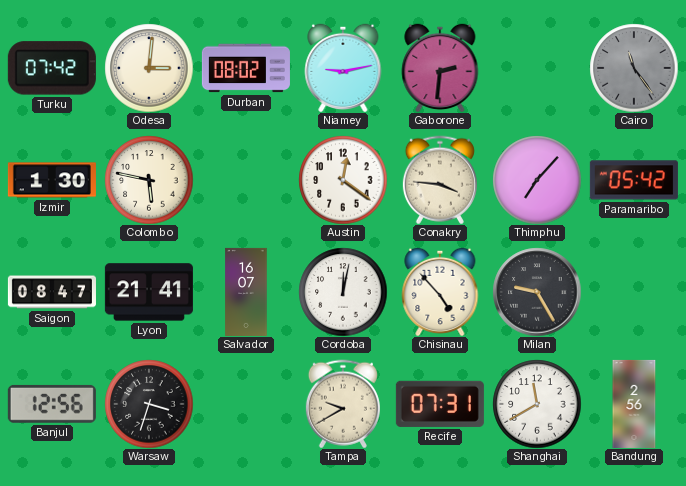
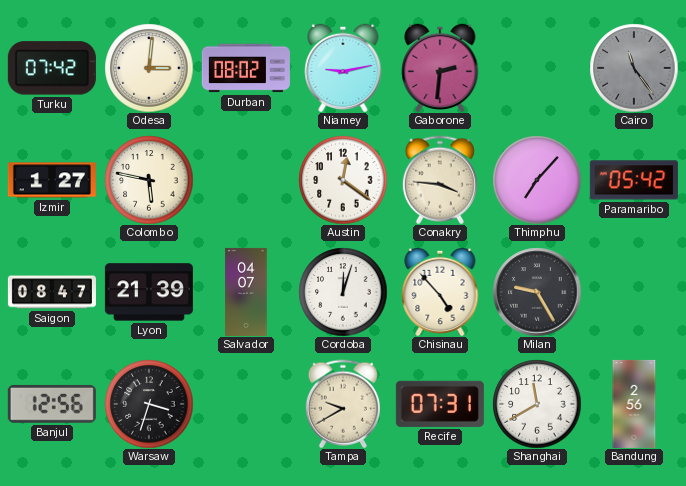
Izmir: 1:30 -> 1:27 (52, 180)
Lyon: 21:41 -> 21:39 (149, 292)
Salvador: 16:07 -> 04:07 (246, 292)
Cordoba: 12:02 -> 12:03 (343, 292)
